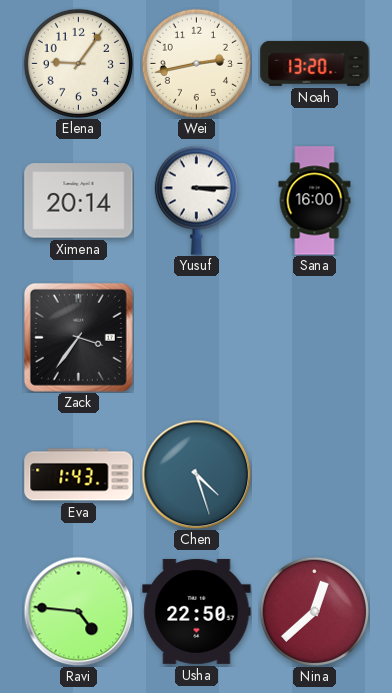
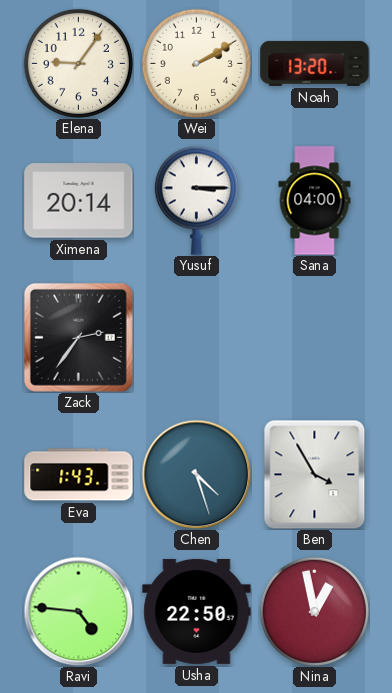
Wei: 2:43 -> 2:10 (196, 63)
Sana: 16:00 -> 04:00 (315, 201)
Zack: 3:36 -> 2:36 (78, 337)
Ben: none -> 3:55 (315, 474)
Nina: 12:38 -> 12:58 (314, 611)
